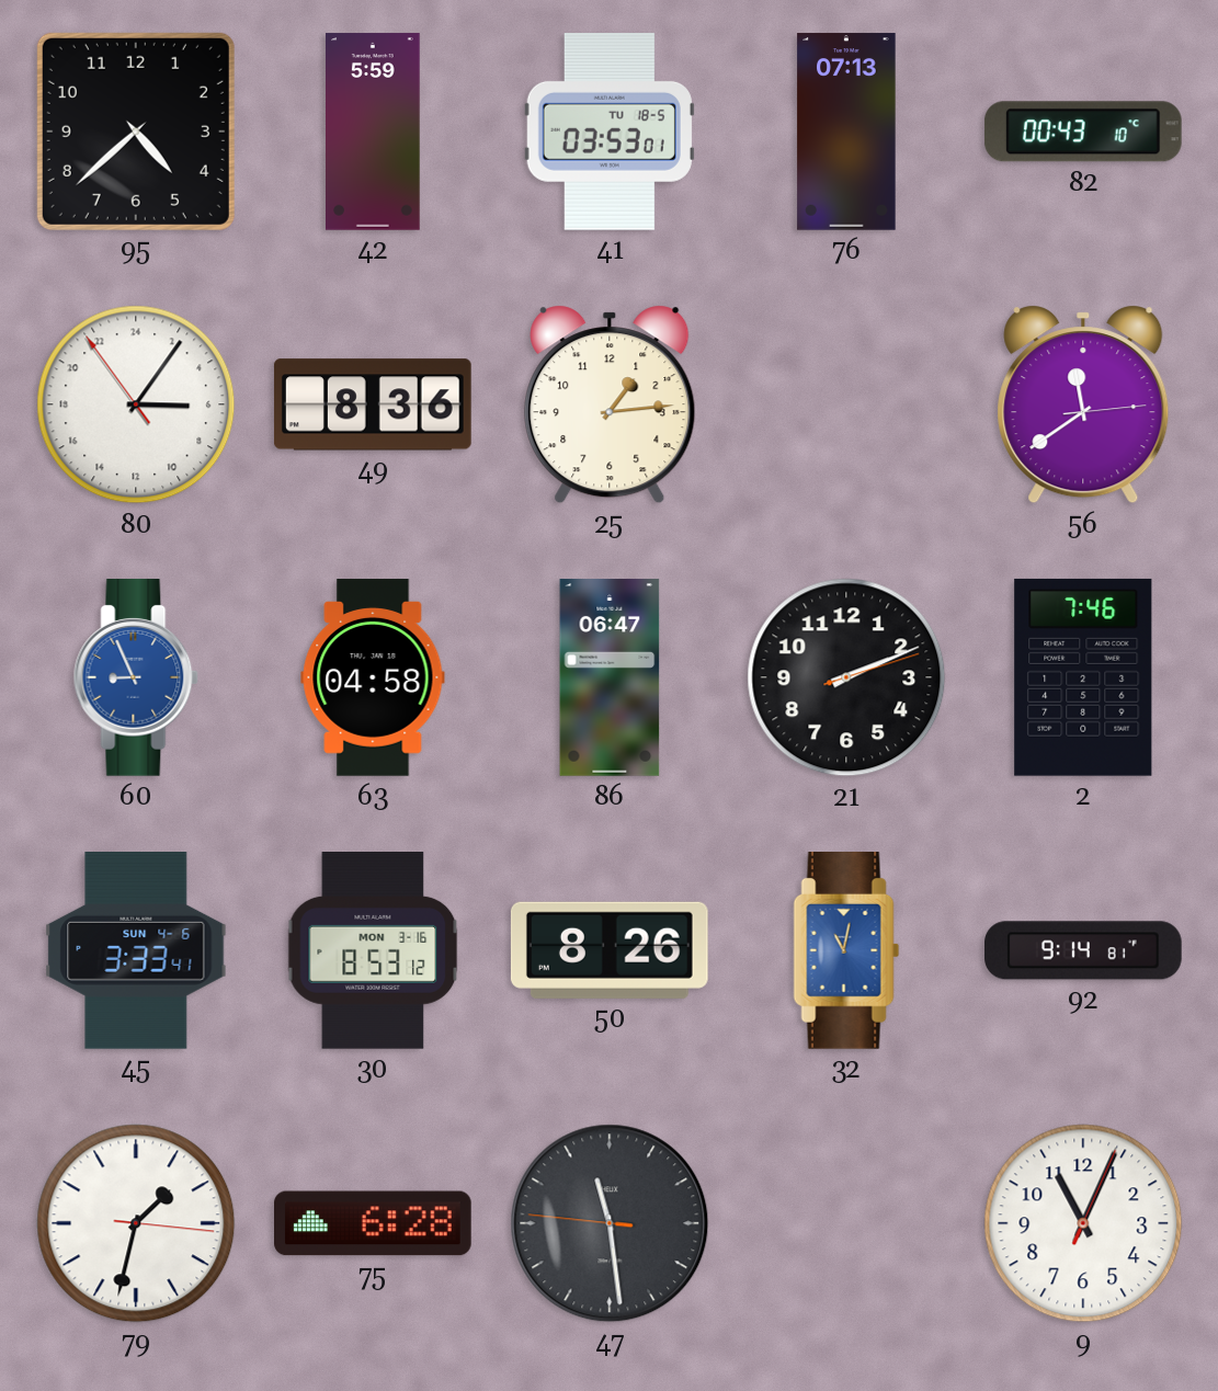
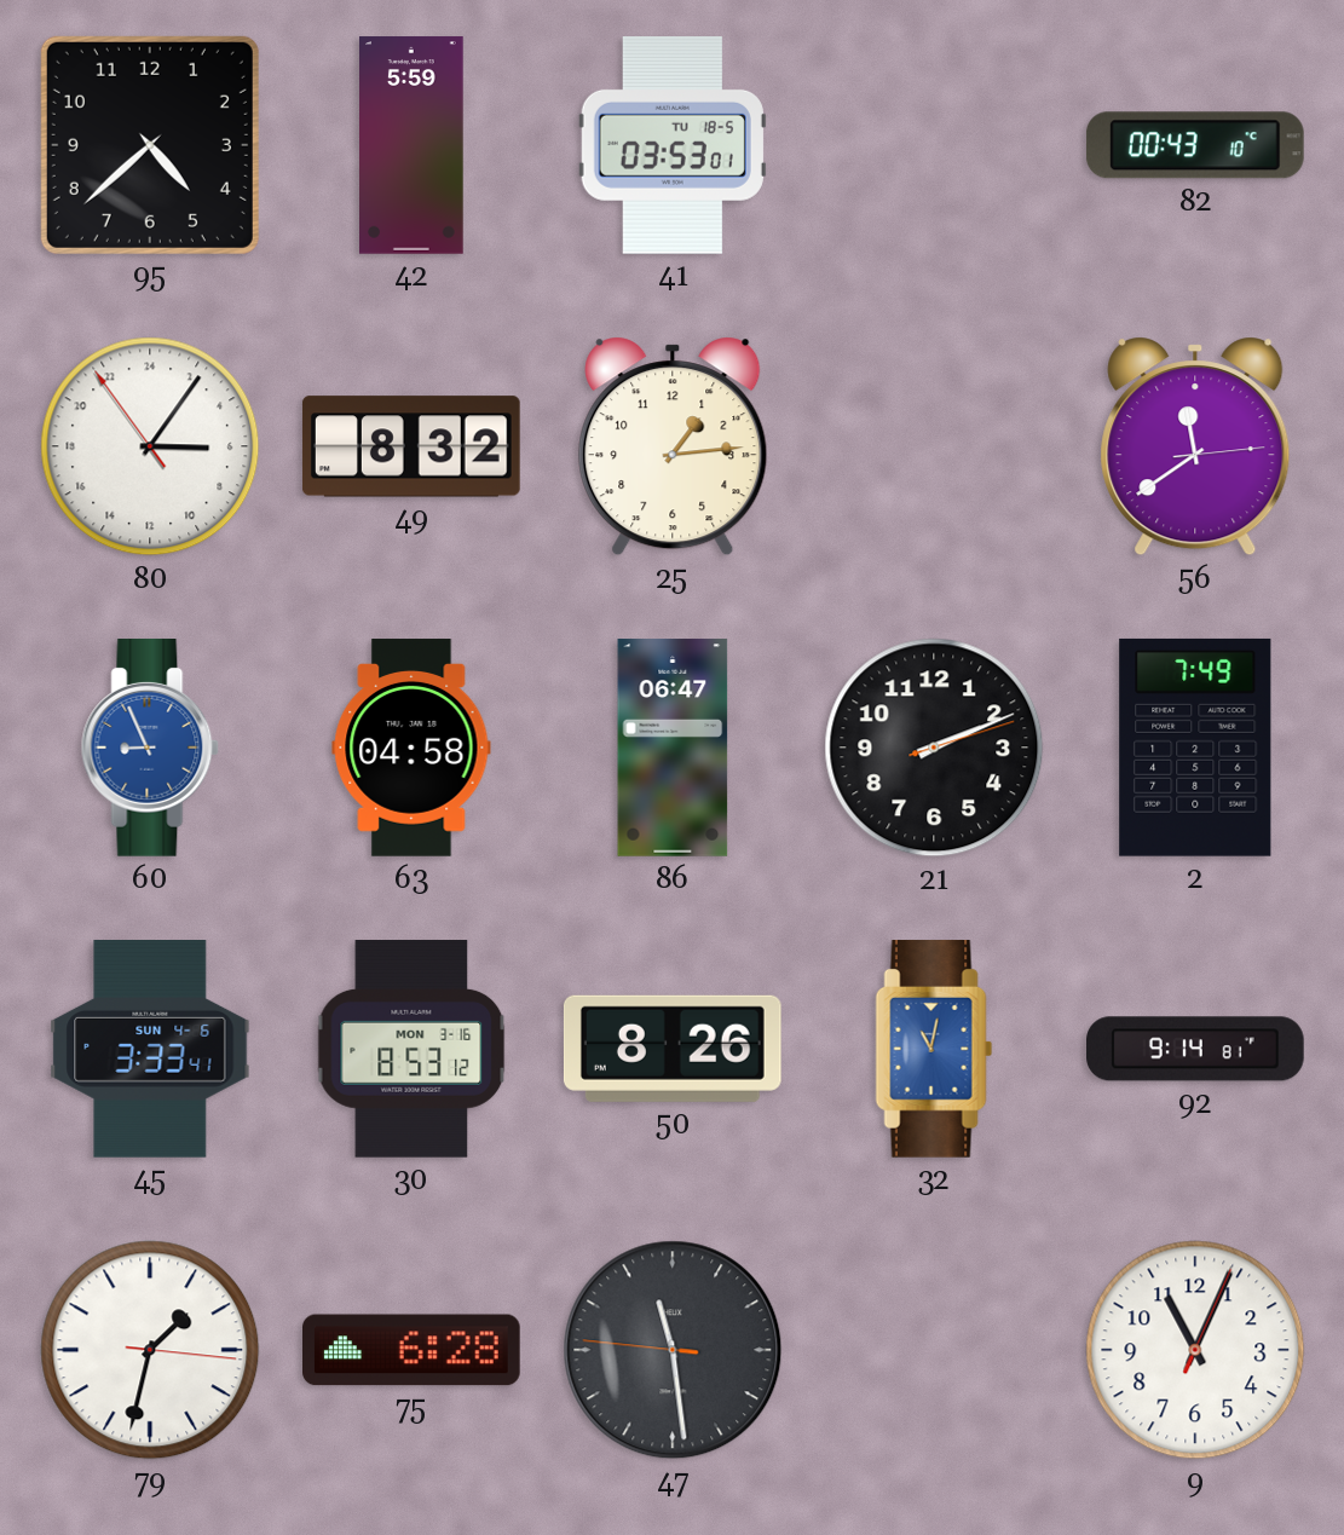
76: 07:13 -> none (846, 132)
49: 8:36 -> 8:32 (411, 446)
2: 7:46 -> 7:49 (1195, 748)
